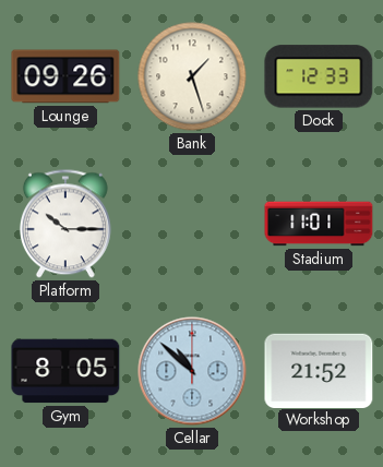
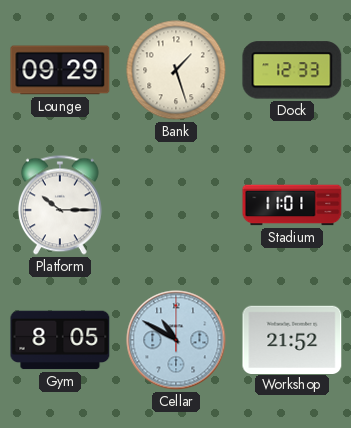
Lounge: 09:26 -> 09:29 (60, 70)
Cellar: 10:52 -> 10:50 (176, 340)
